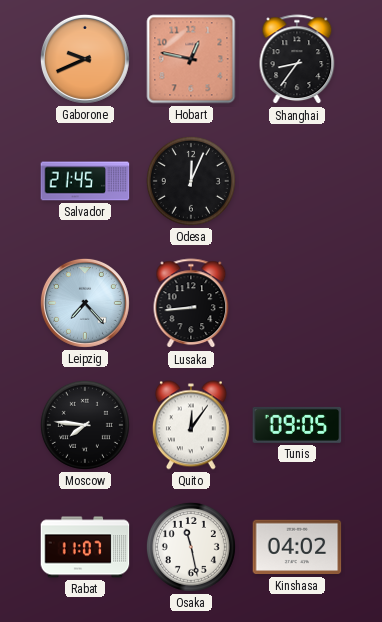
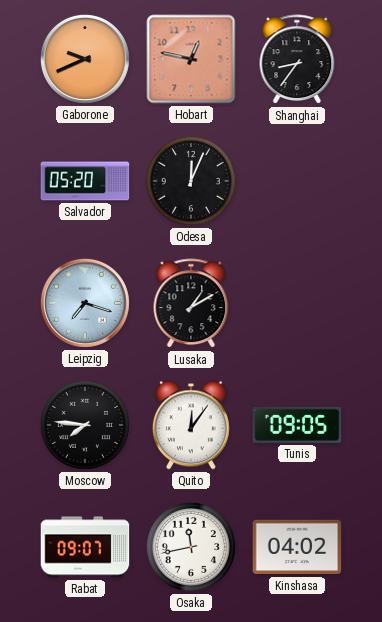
Salvador: 21:45 -> 05:20 (85, 181)
Leipzig: 7:23 -> 7:18 (85, 303)
Lusaka: 8:44 -> 1:10 (191, 304)
Rabat: 11:07 -> 09:07 (85, 547)
Osaka: 11:28 -> 11:43 (191, 547)
